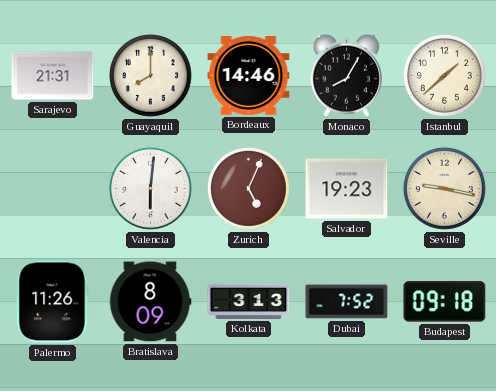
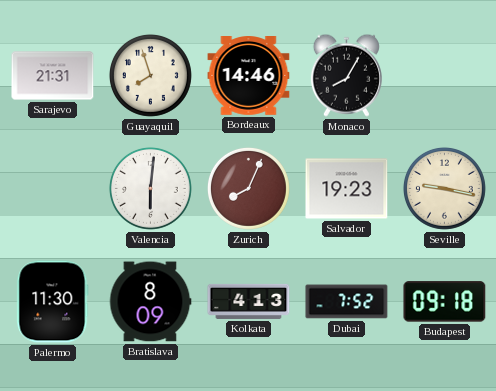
Guayaquil: 8:00 -> 7:57 (150, 75)
Istanbul: 1:38 -> none (444, 75)
Zurich: 5:04 -> 8:04 (248, 188)
Palermo: 11:26 -> 11:30 (53, 302)
Kolkata: 3:13 -> 4:13 (249, 301)
